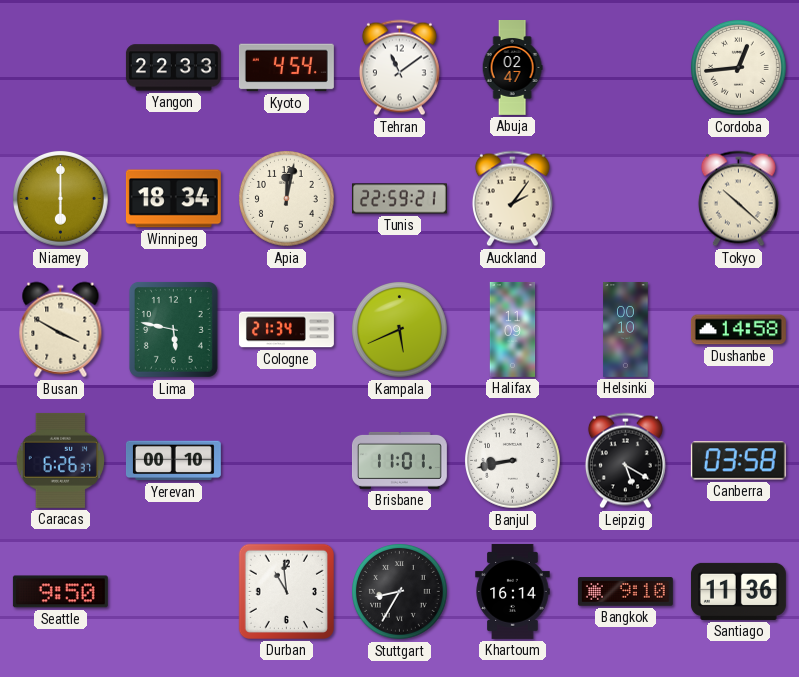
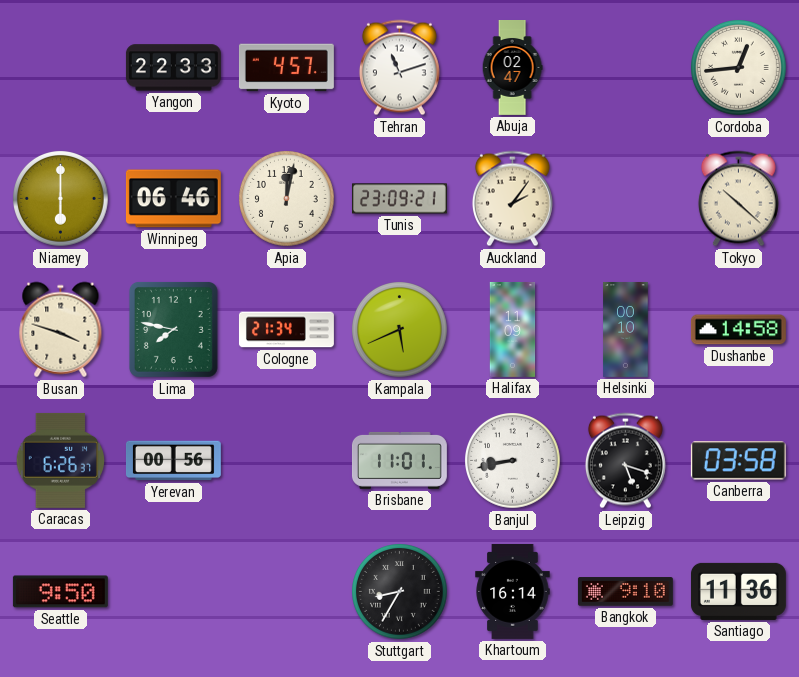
Kyoto: 4:54 -> 4:57 (286, 68)
Tehran: 11:09 -> 11:12 (399, 68)
Winnipeg: 18:34 -> 06:46 (173, 199)
Tunis: 22:59 -> 23:09 (399, 199)
Busan: 3:50 -> 3:48 (61, 330)
Lima: 5:47 -> 7:47 (173, 329)
Yerevan: 00:10 -> 00:56 (173, 461)
Leipzig: 5:20 -> 5:18 (625, 461)
Durban: 10:59 -> none (286, 591)
